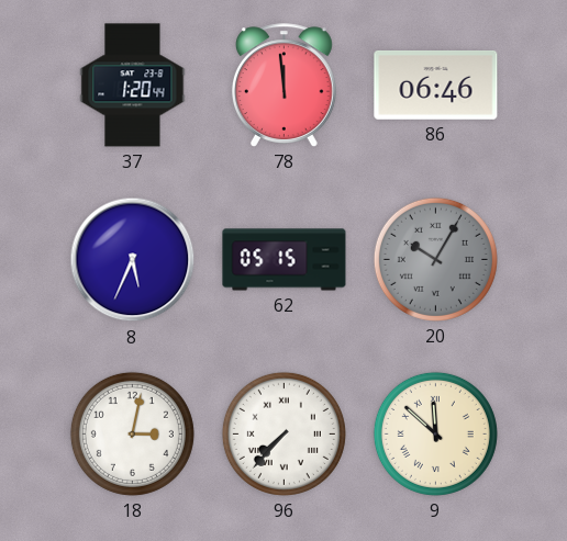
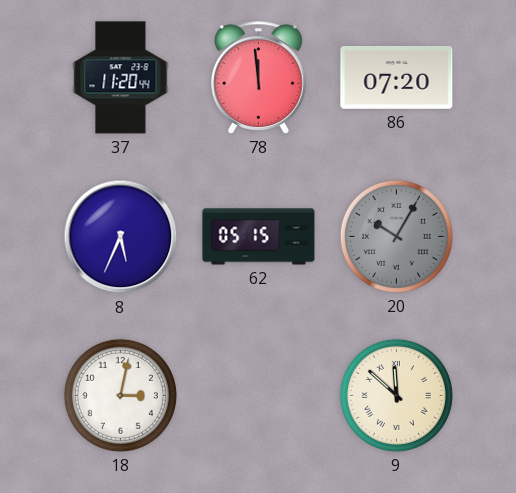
37: 1:20 -> 11:20 (121, 78)
86: 06:46 -> 07:20 (397, 77)
96: 7:37 -> none (283, 433)
